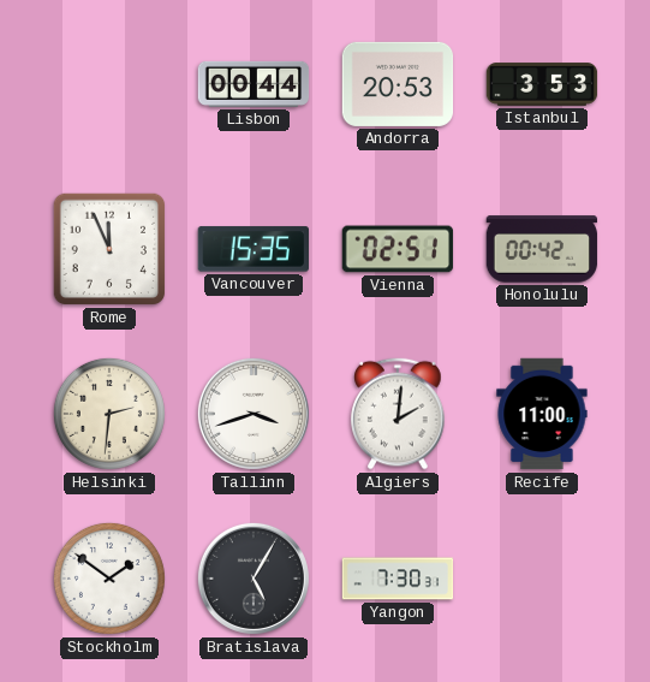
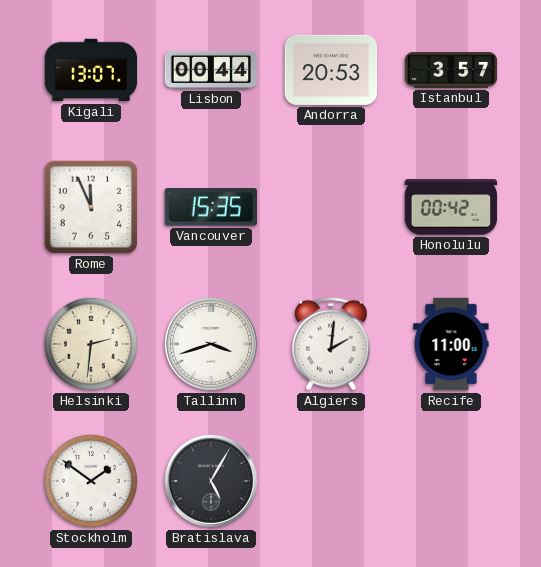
Kigali: none -> 13:07 (91, 70)
Istanbul: 3:53 -> 3:57 (451, 70)
Vienna: 02:51 -> none (398, 249)
Yangon: 7:30 -> none (398, 579)
